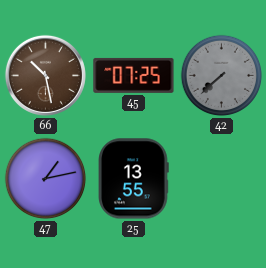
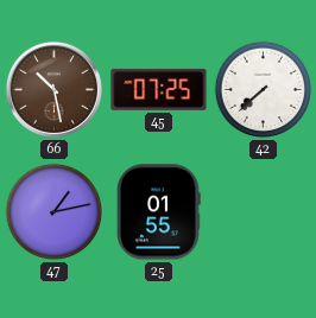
42 dial: grey -> white (264, 90)
25: 13:55 -> 01:55 (158, 212)
